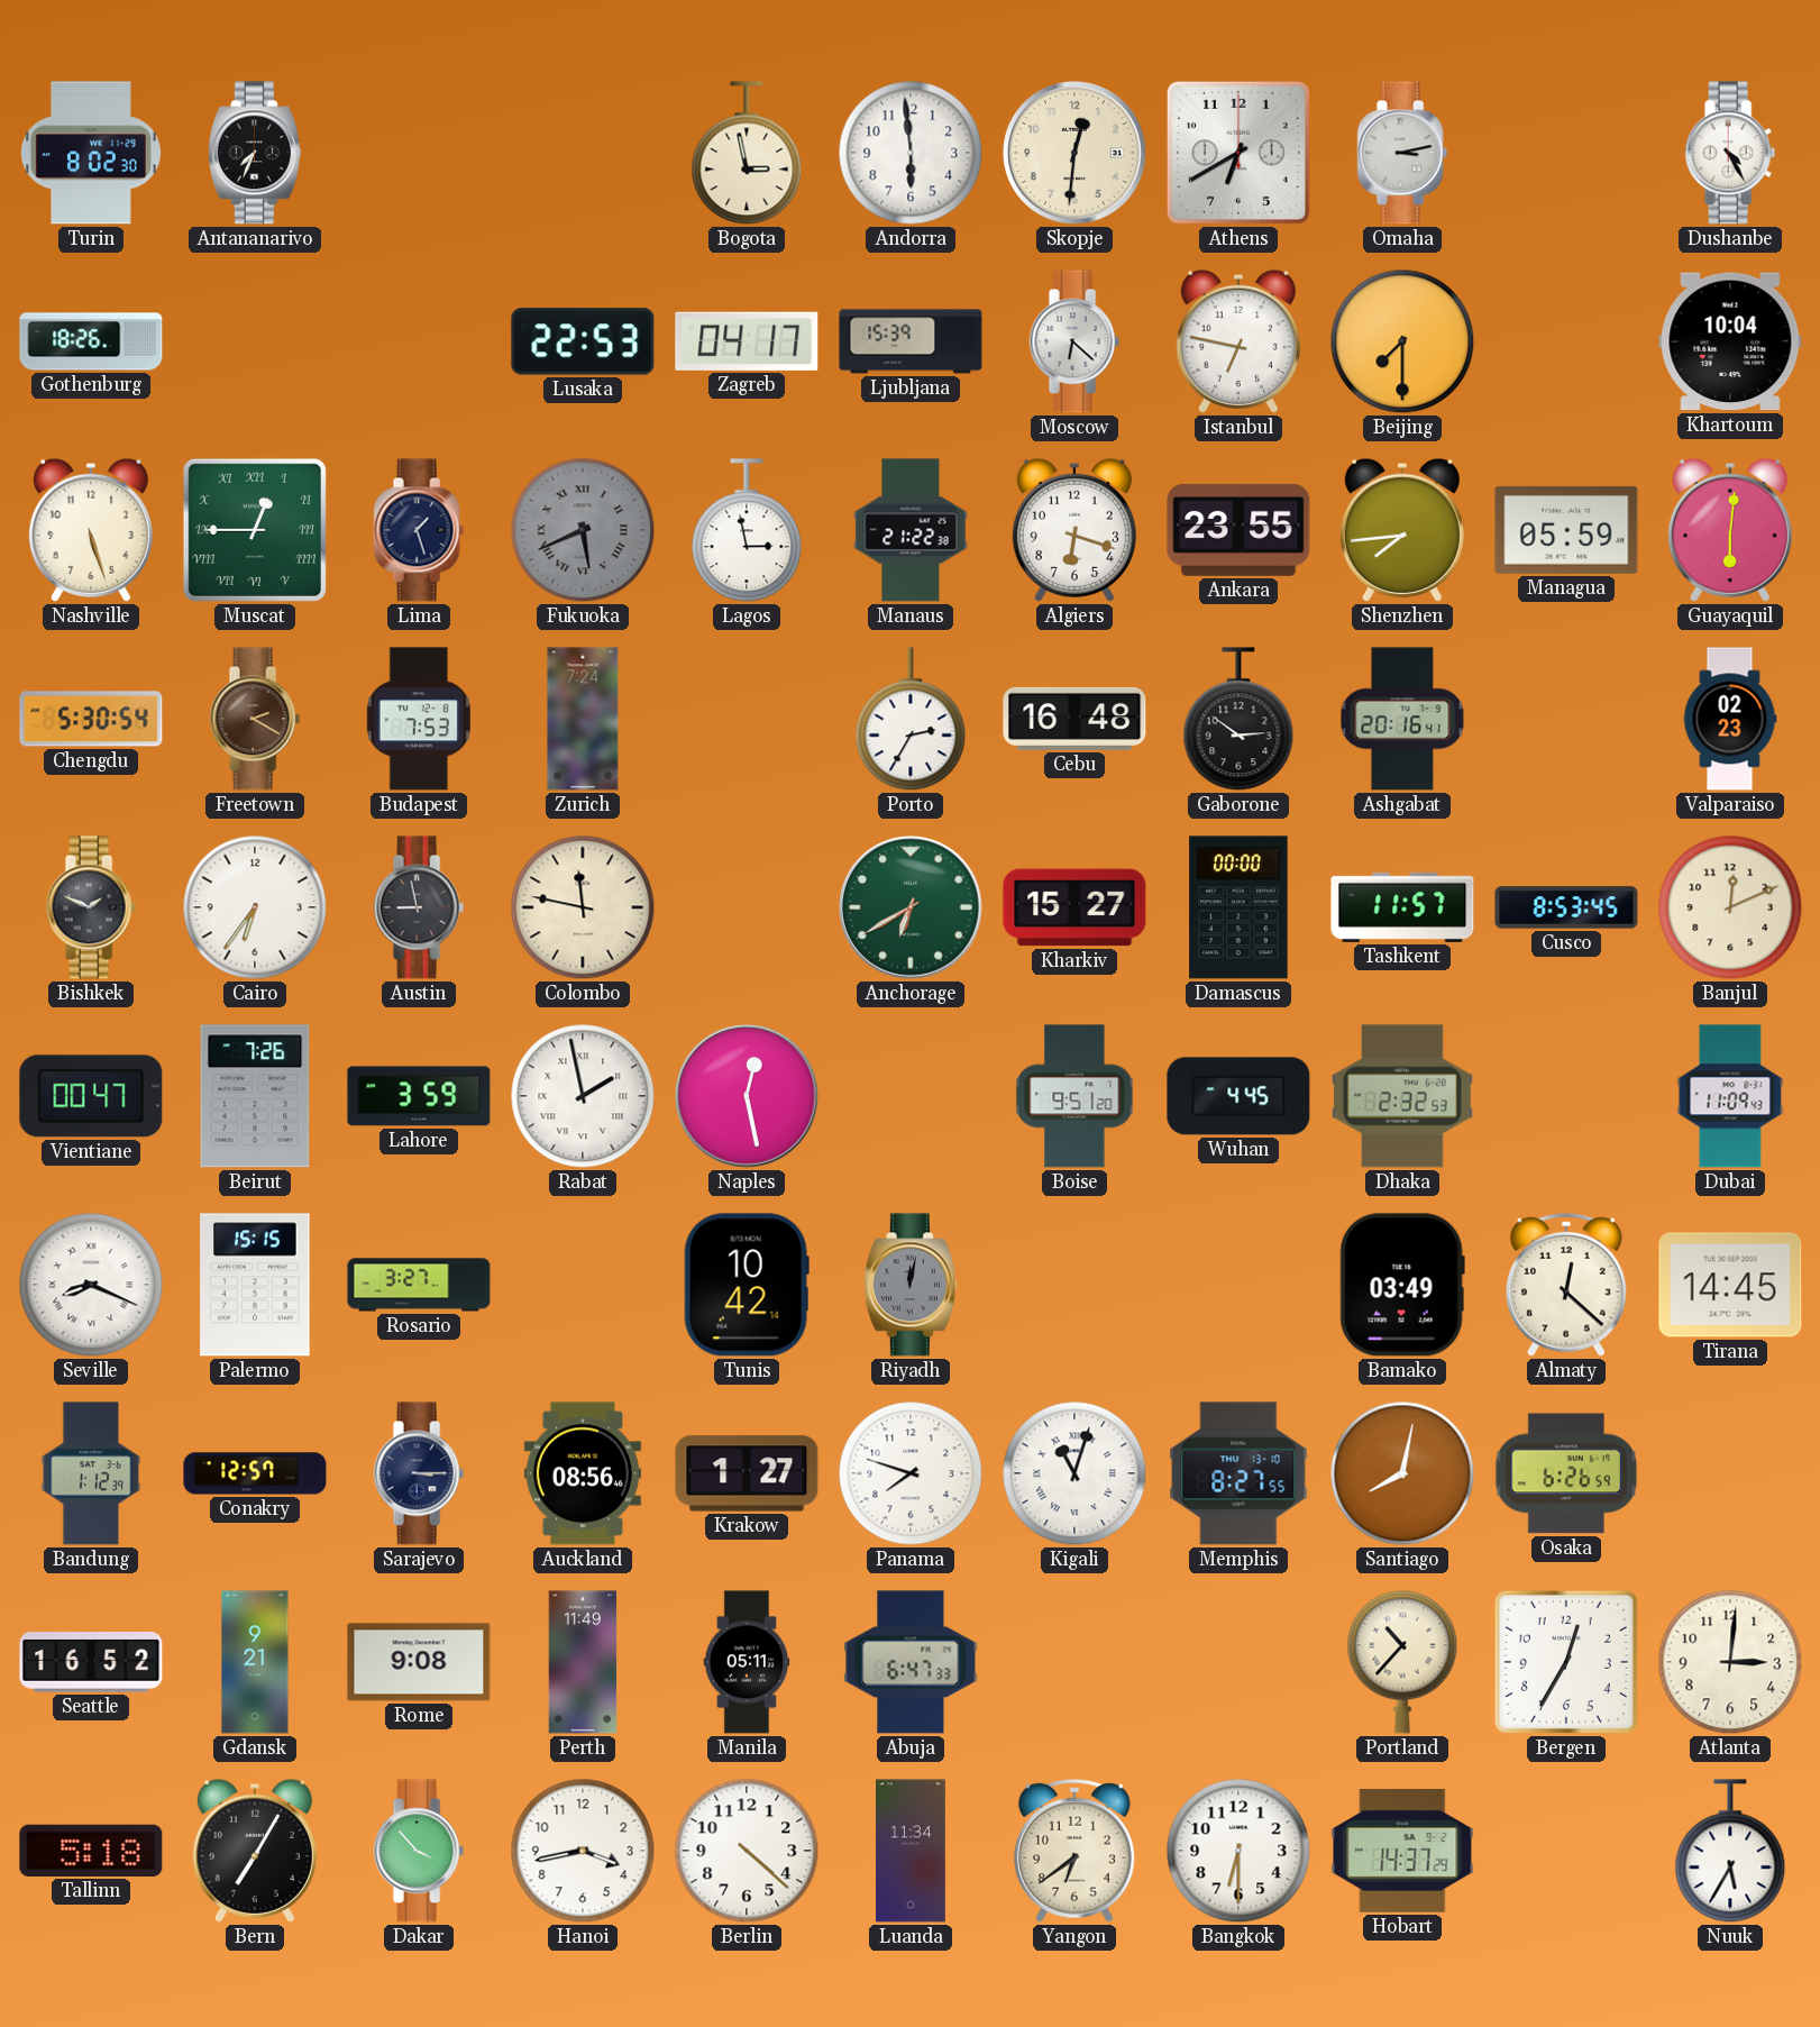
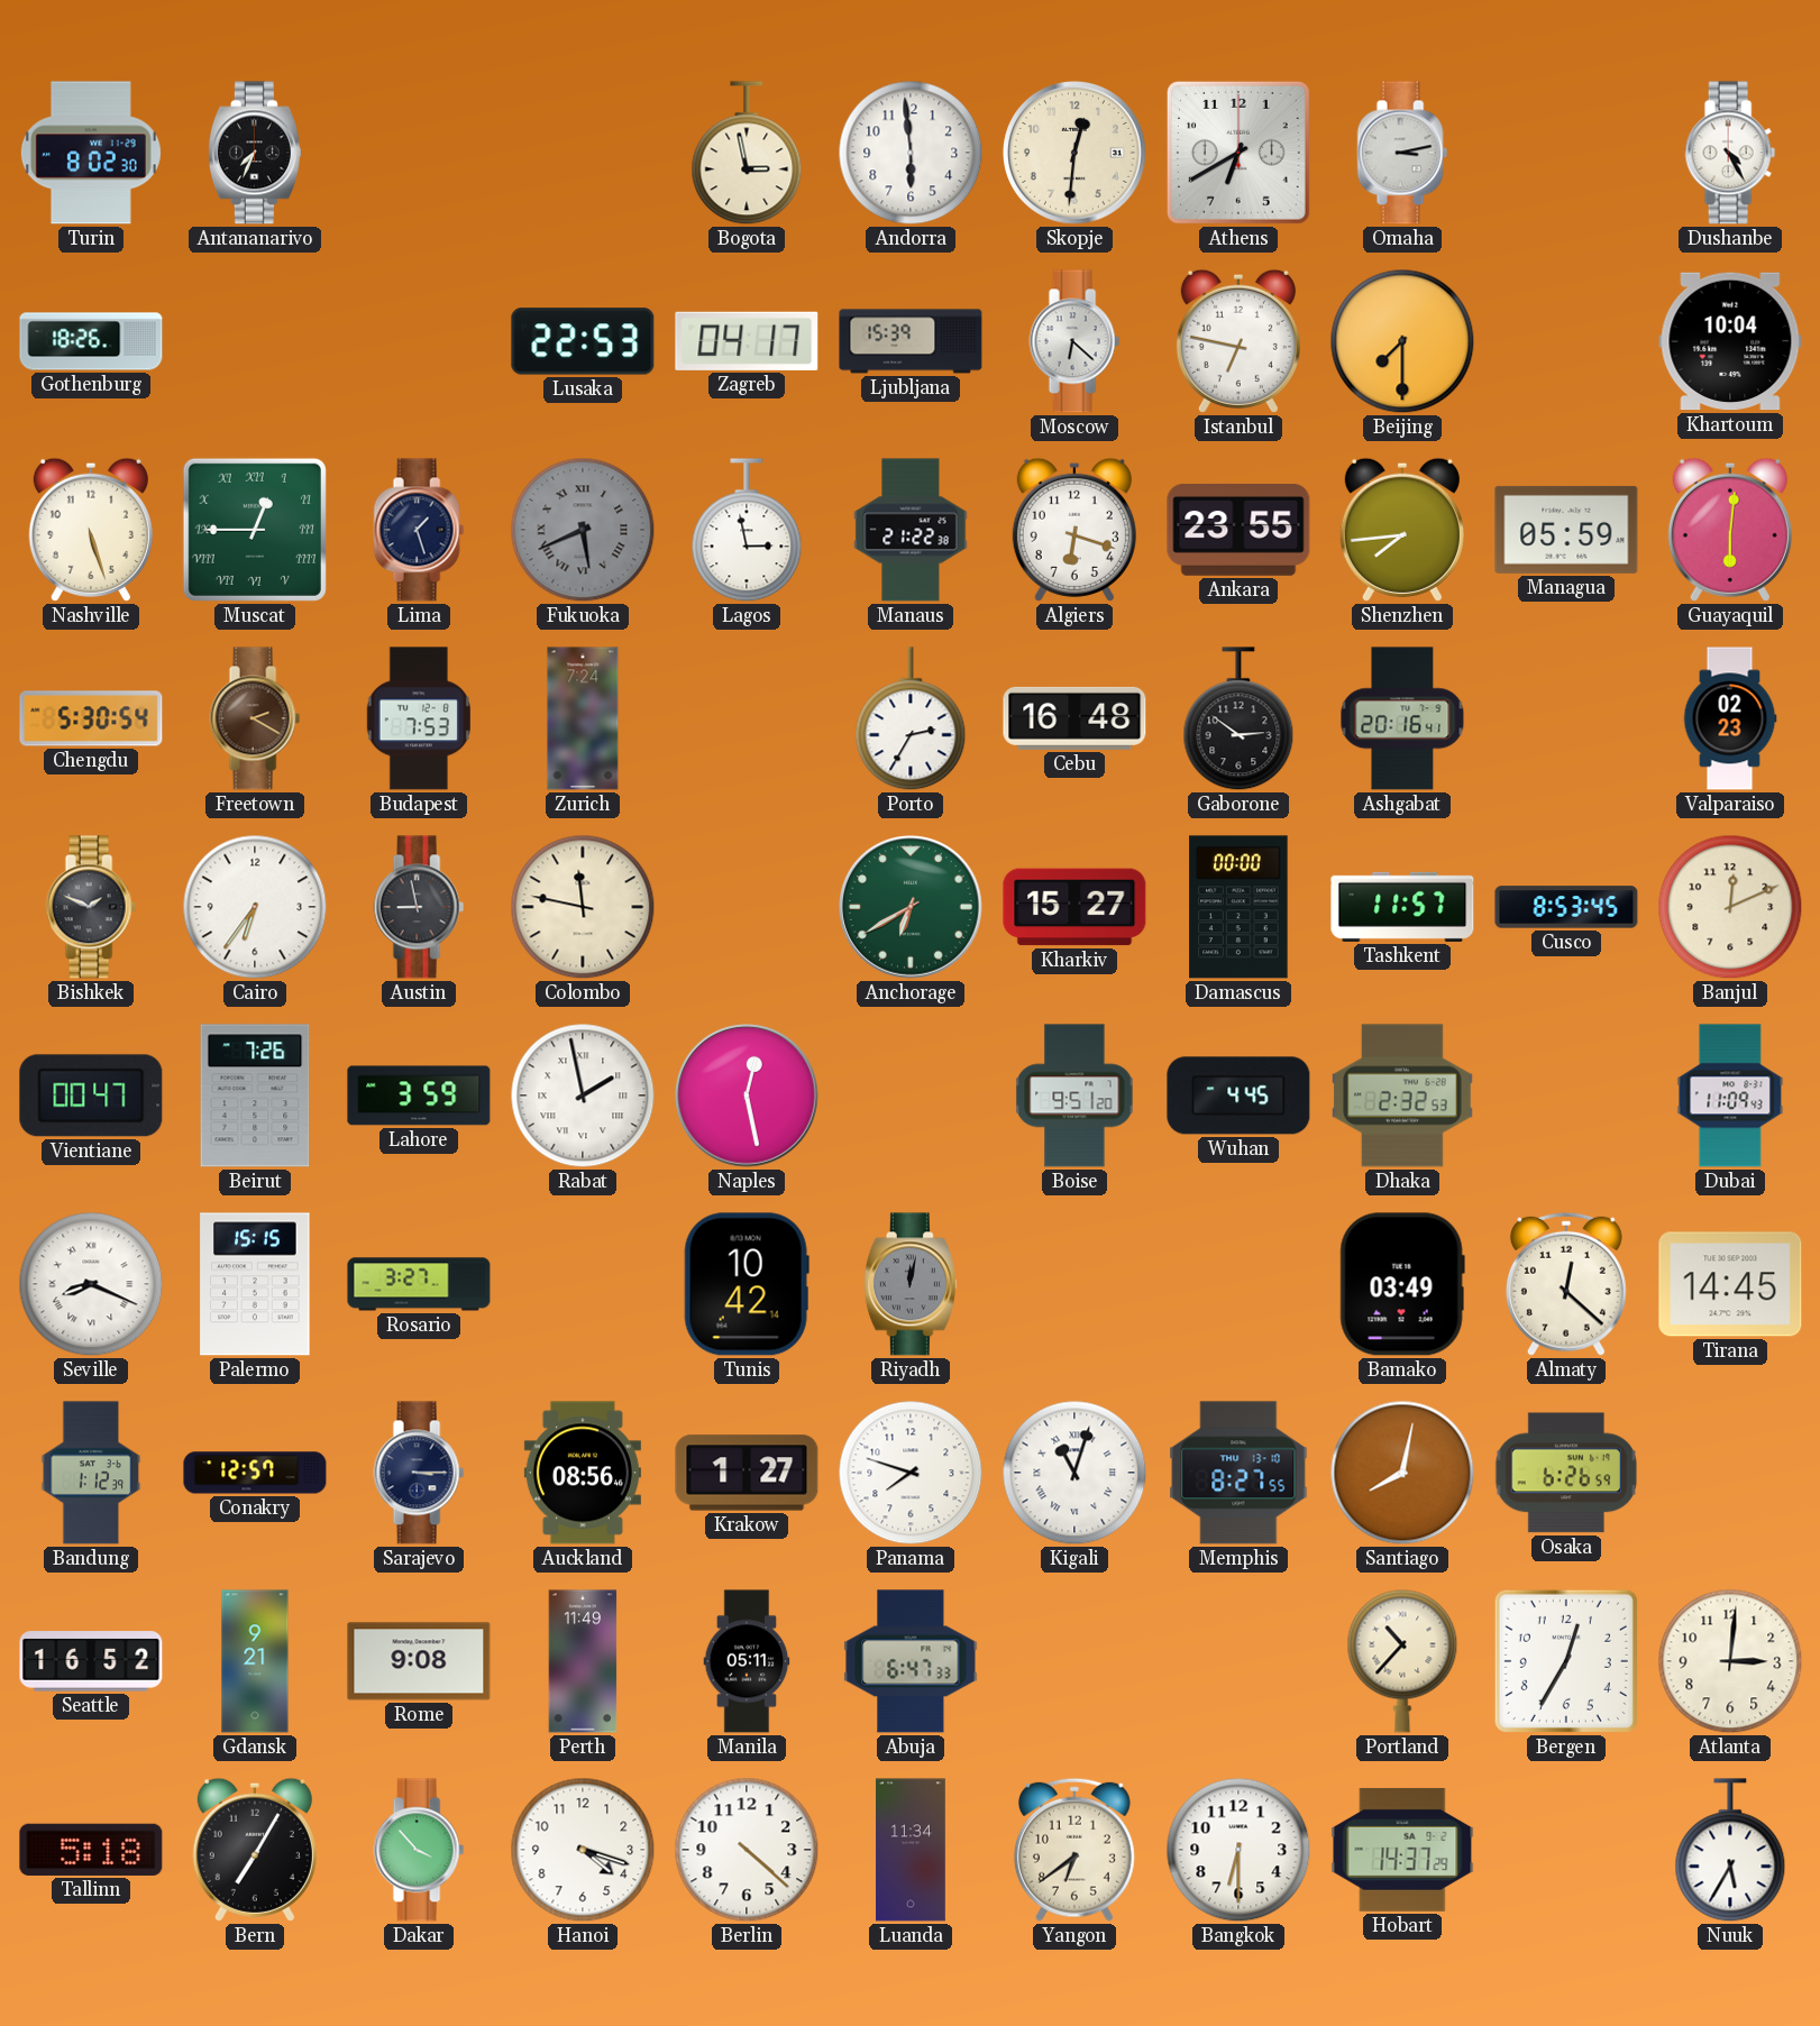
Hanoi: 3:43 -> 4:18 (583, 1850)
